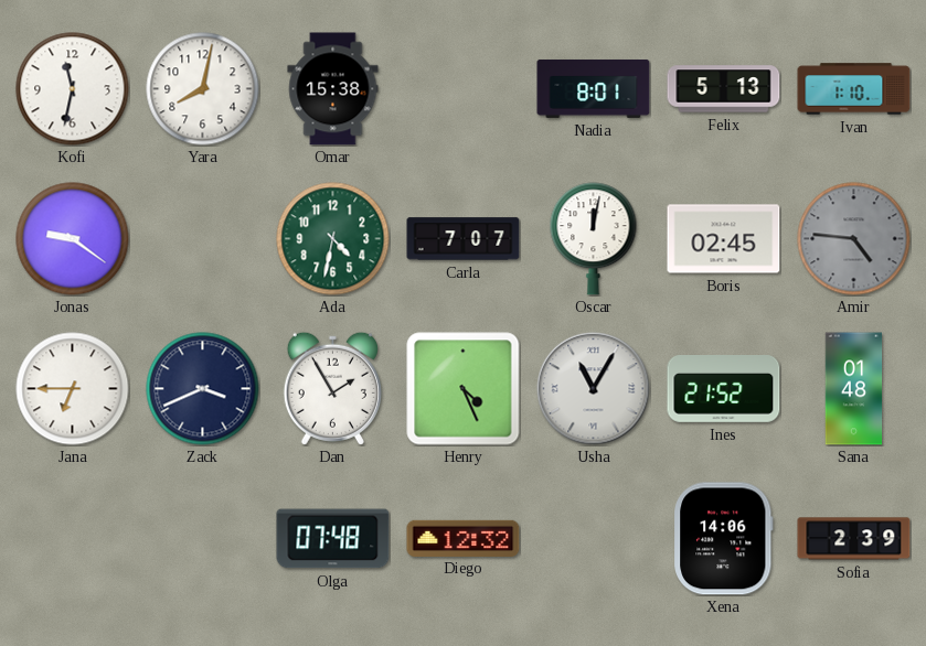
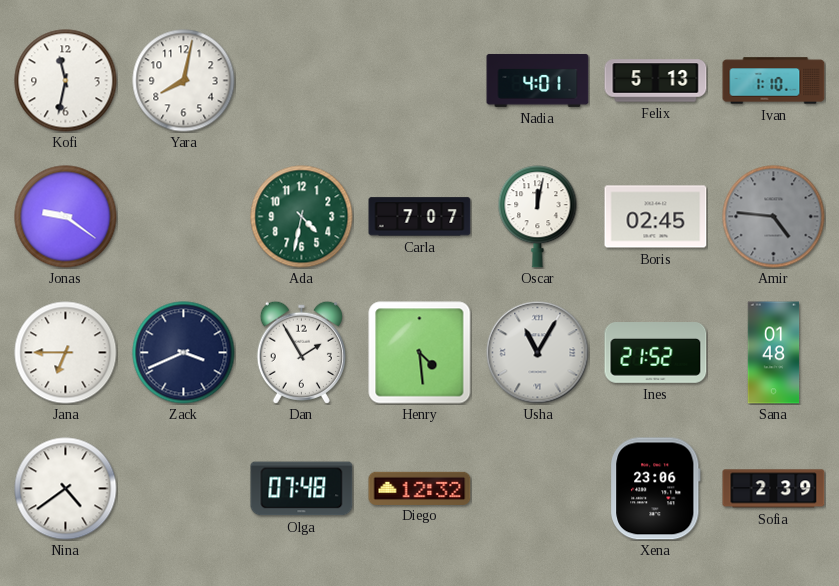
Omar: 15:38 -> none (333, 89)
Nadia: 8:01 -> 4:01 (538, 80)
Henry: 4:26 -> 4:29 (420, 353)
Nina: none -> 4:39 (66, 489)
Xena: 14:06 -> 23:06 (656, 489)
